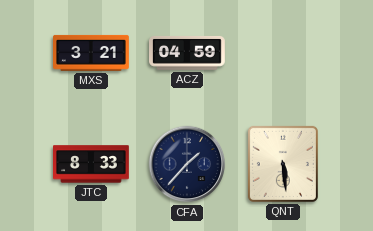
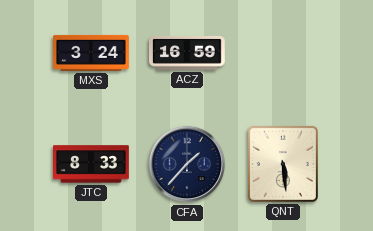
MXS: 3:21 -> 3:24 (92, 53)
ACZ: 04:59 -> 16:59 (188, 53)
